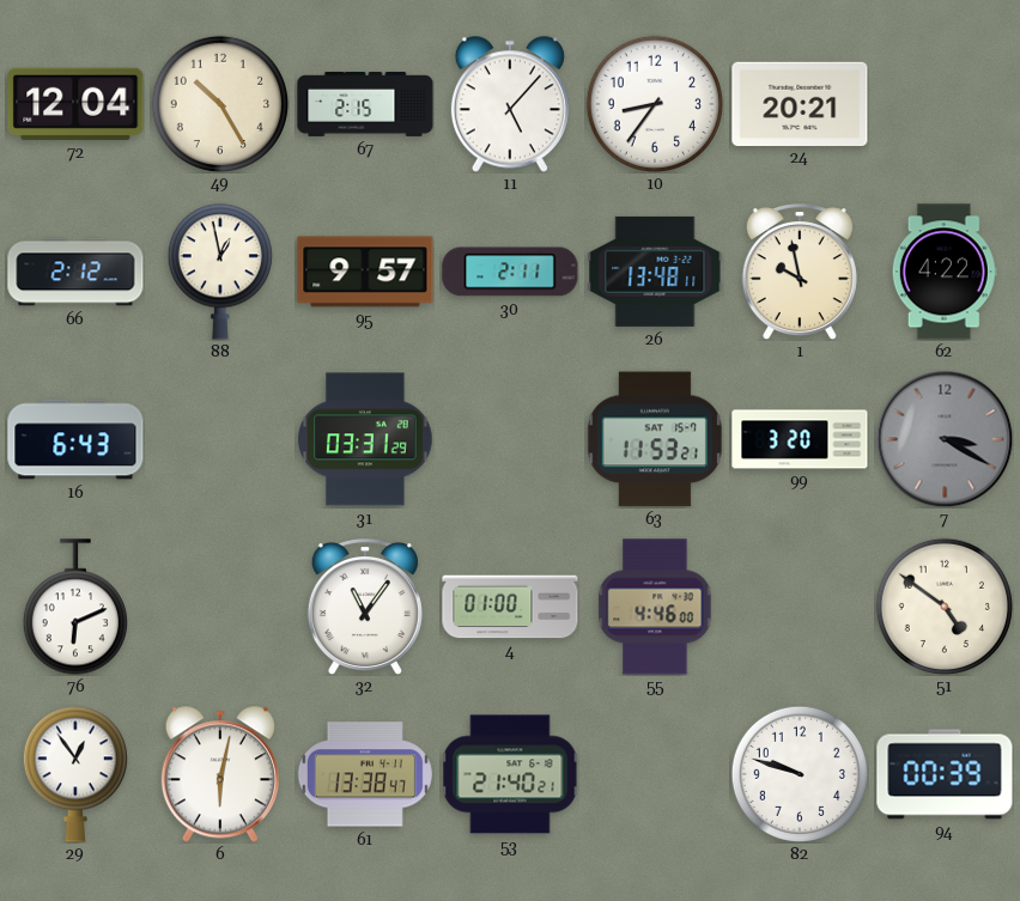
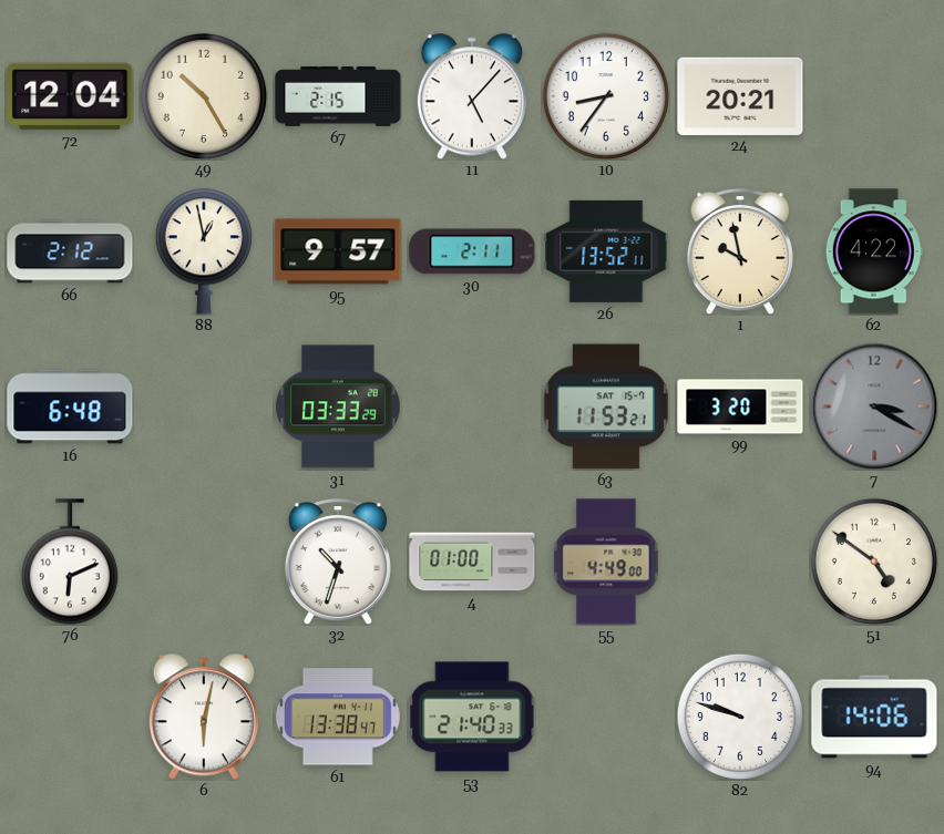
26: 13:48 -> 13:52 (606, 251)
16: 6:43 -> 6:48 (70, 406)
31: 03:31 -> 03:33 (338, 406)
32: 11:06 -> 10:33 (338, 563)
55: 4:46 -> 4:49 (606, 562)
29: 12:54 -> none (75, 774)
53: 21:40:21 -> 21:40:33 (472, 717)
94: 00:39 -> 14:06 (874, 717)
